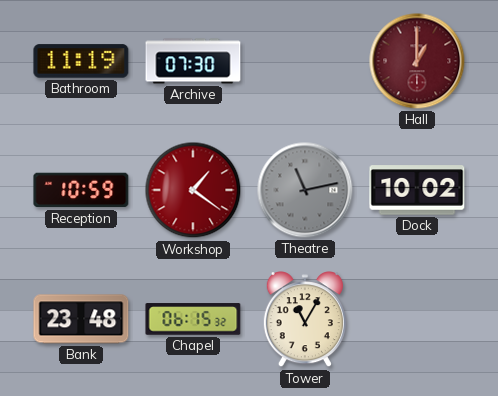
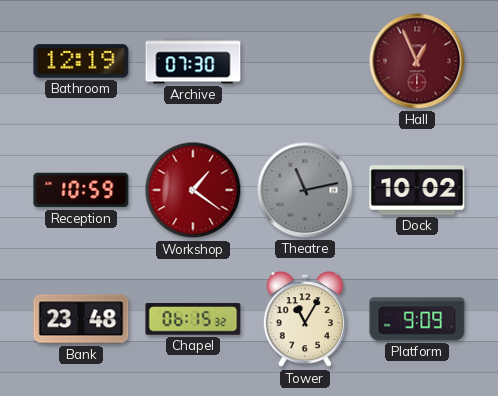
Bathroom: 11:19 -> 12:19 (81, 61)
Hall: 1:00 -> 12:56 (417, 61)
Platform: none -> 9:09 (417, 319)
